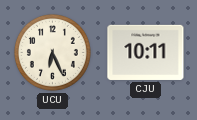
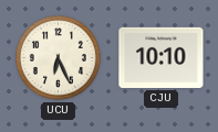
CJU: 10:11 -> 10:10 (162, 57)
